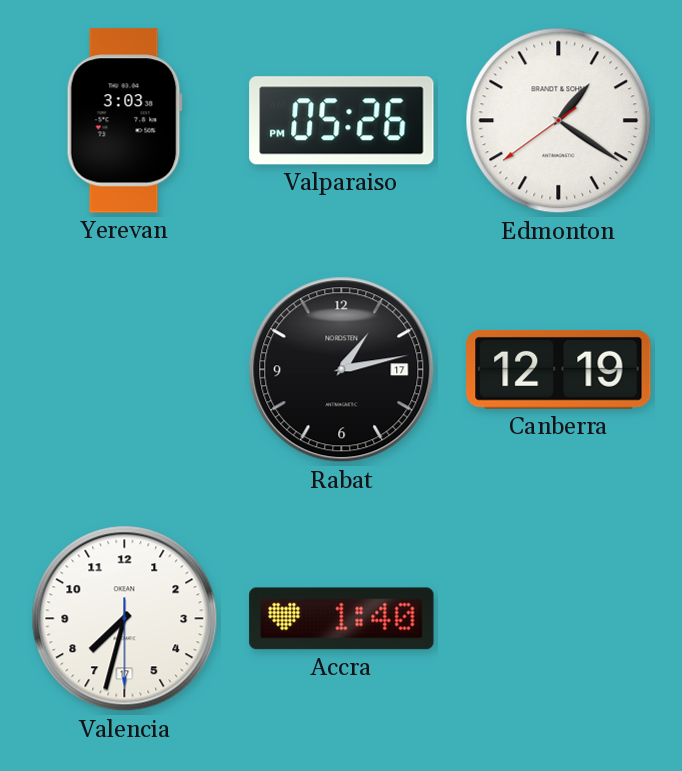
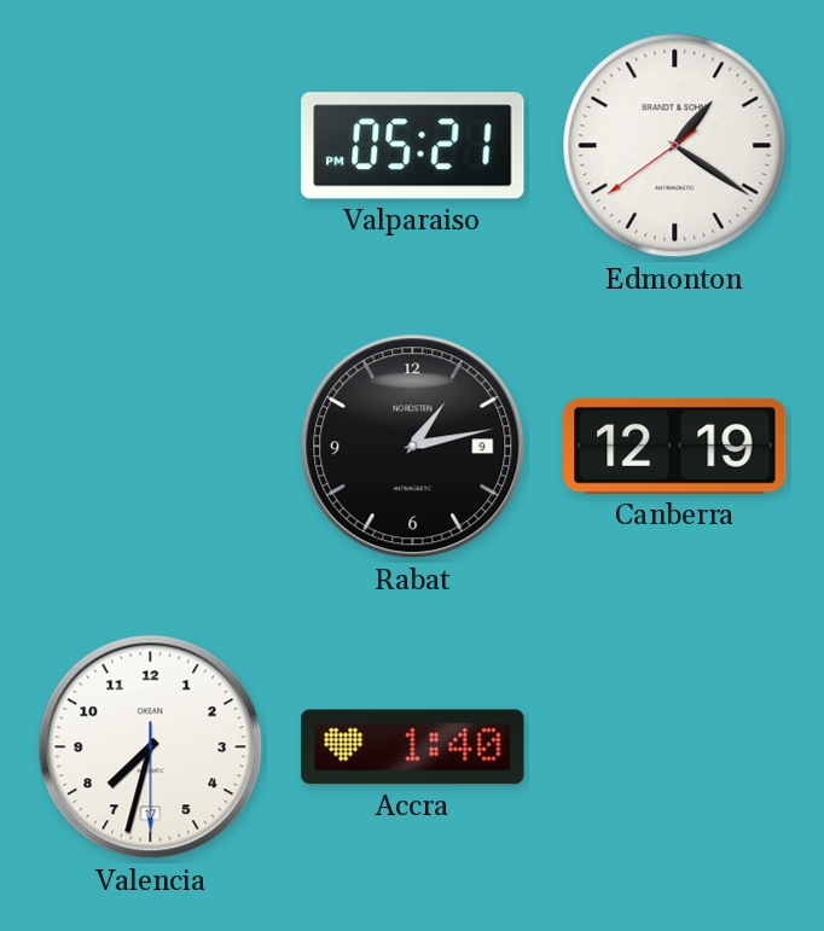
Yerevan: 3:03 -> none (124, 121)
Valparaiso: 05:26 -> 05:21 (413, 146)
Rabat date: 17 -> 9 (413, 447)
